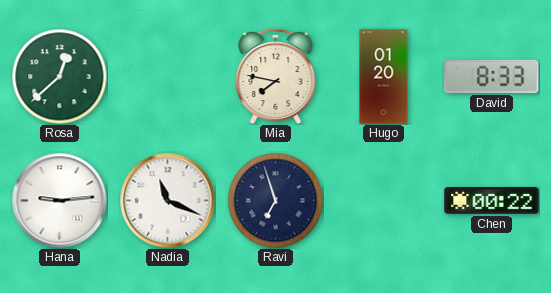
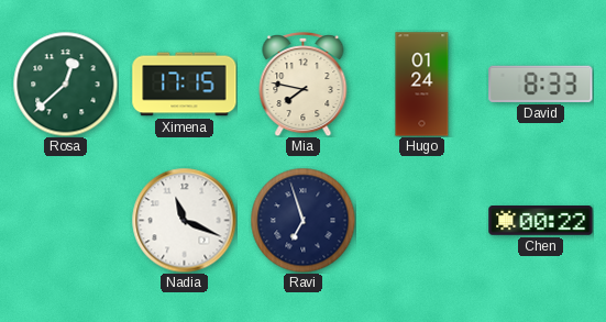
Ximena: none -> 17:15 (185, 85)
Hugo: 01:20 -> 01:24 (422, 85)
Hana: 9:14 -> none (59, 200)
